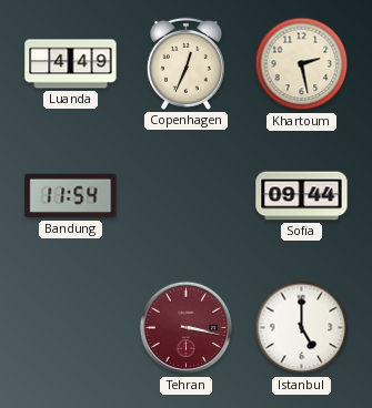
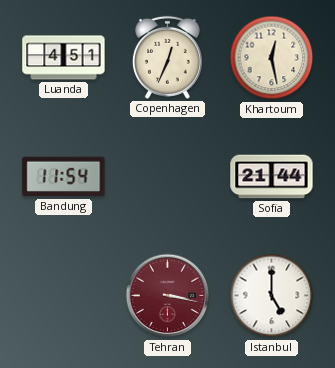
Luanda: 4:49 -> 4:51 (64, 58)
Khartoum: 2:28 -> 12:28 (272, 58)
Sofia: 09:44 -> 21:44 (272, 177)
